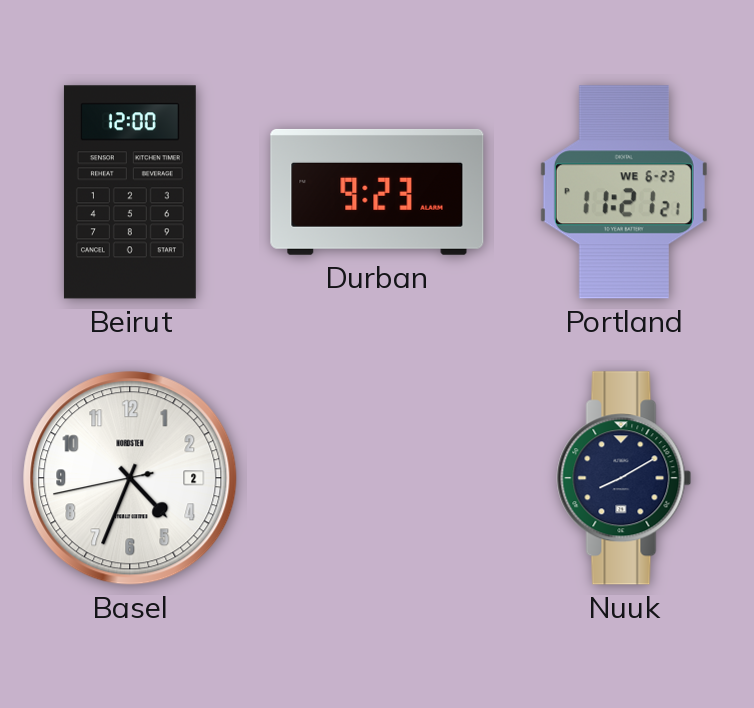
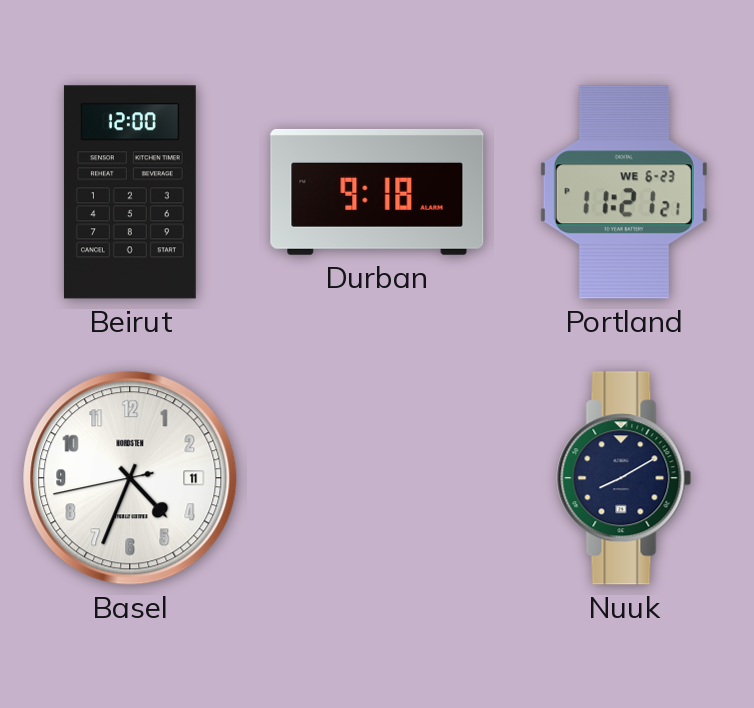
Durban: 9:23 -> 9:18 (377, 192)
Basel date: 2 -> 11 (130, 478)
